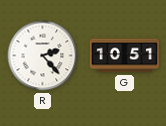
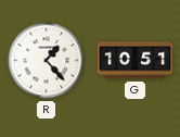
R: 2:23 -> 1:23 (47, 61)
